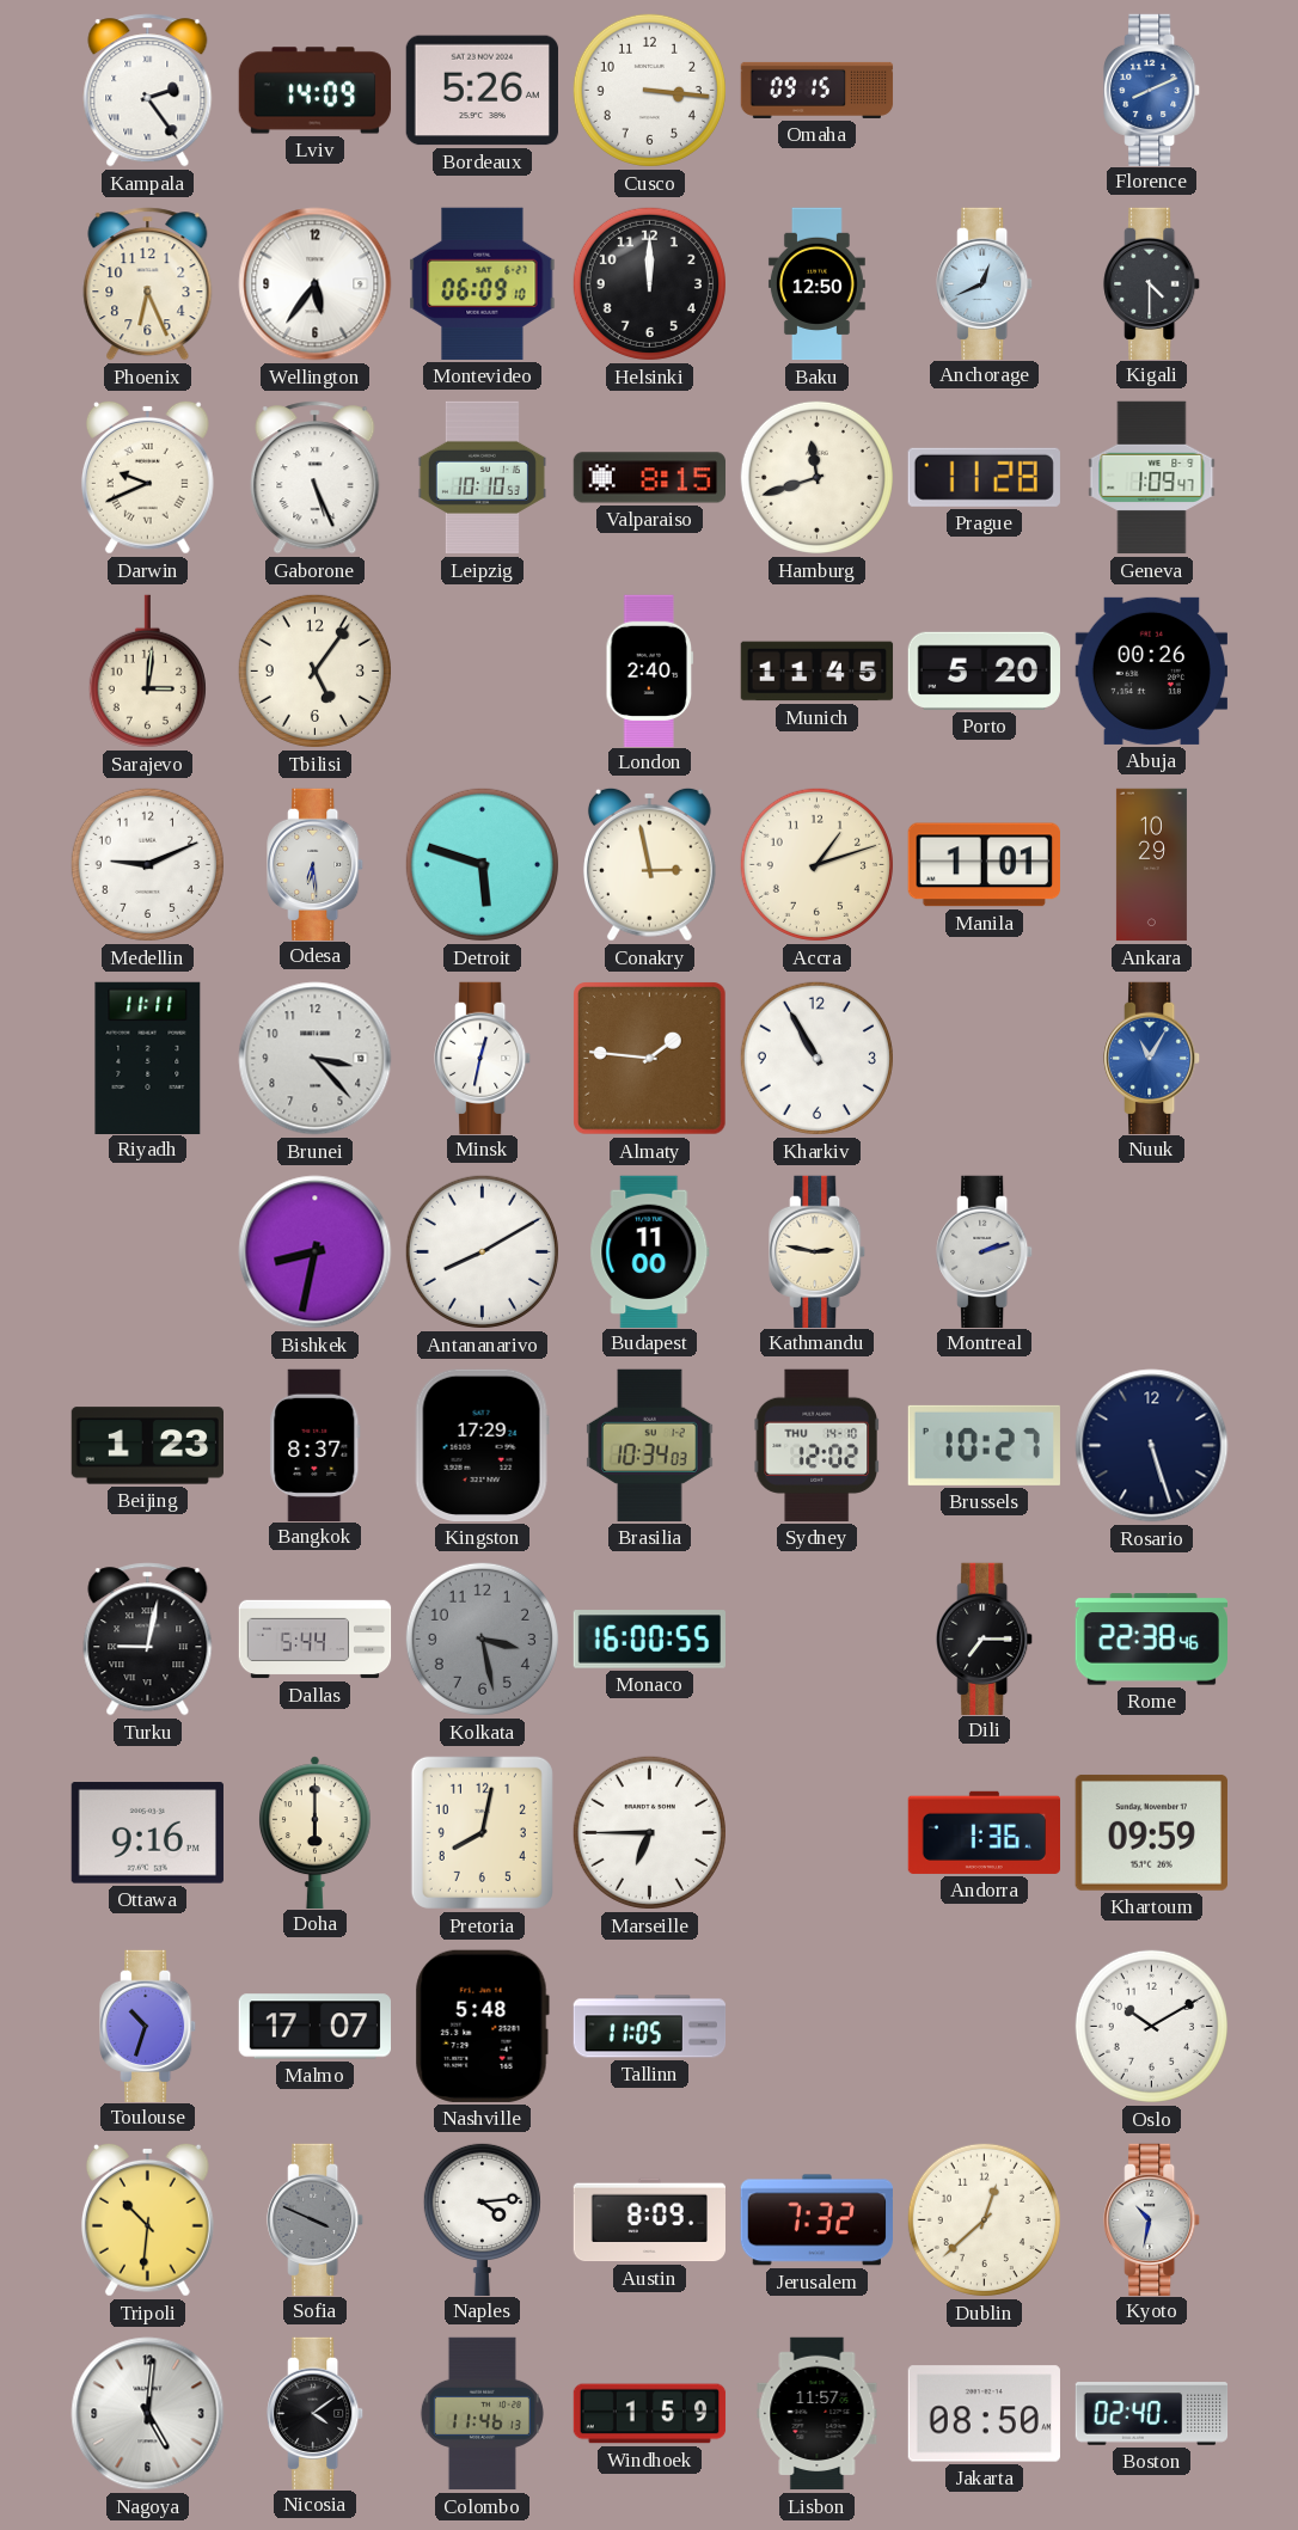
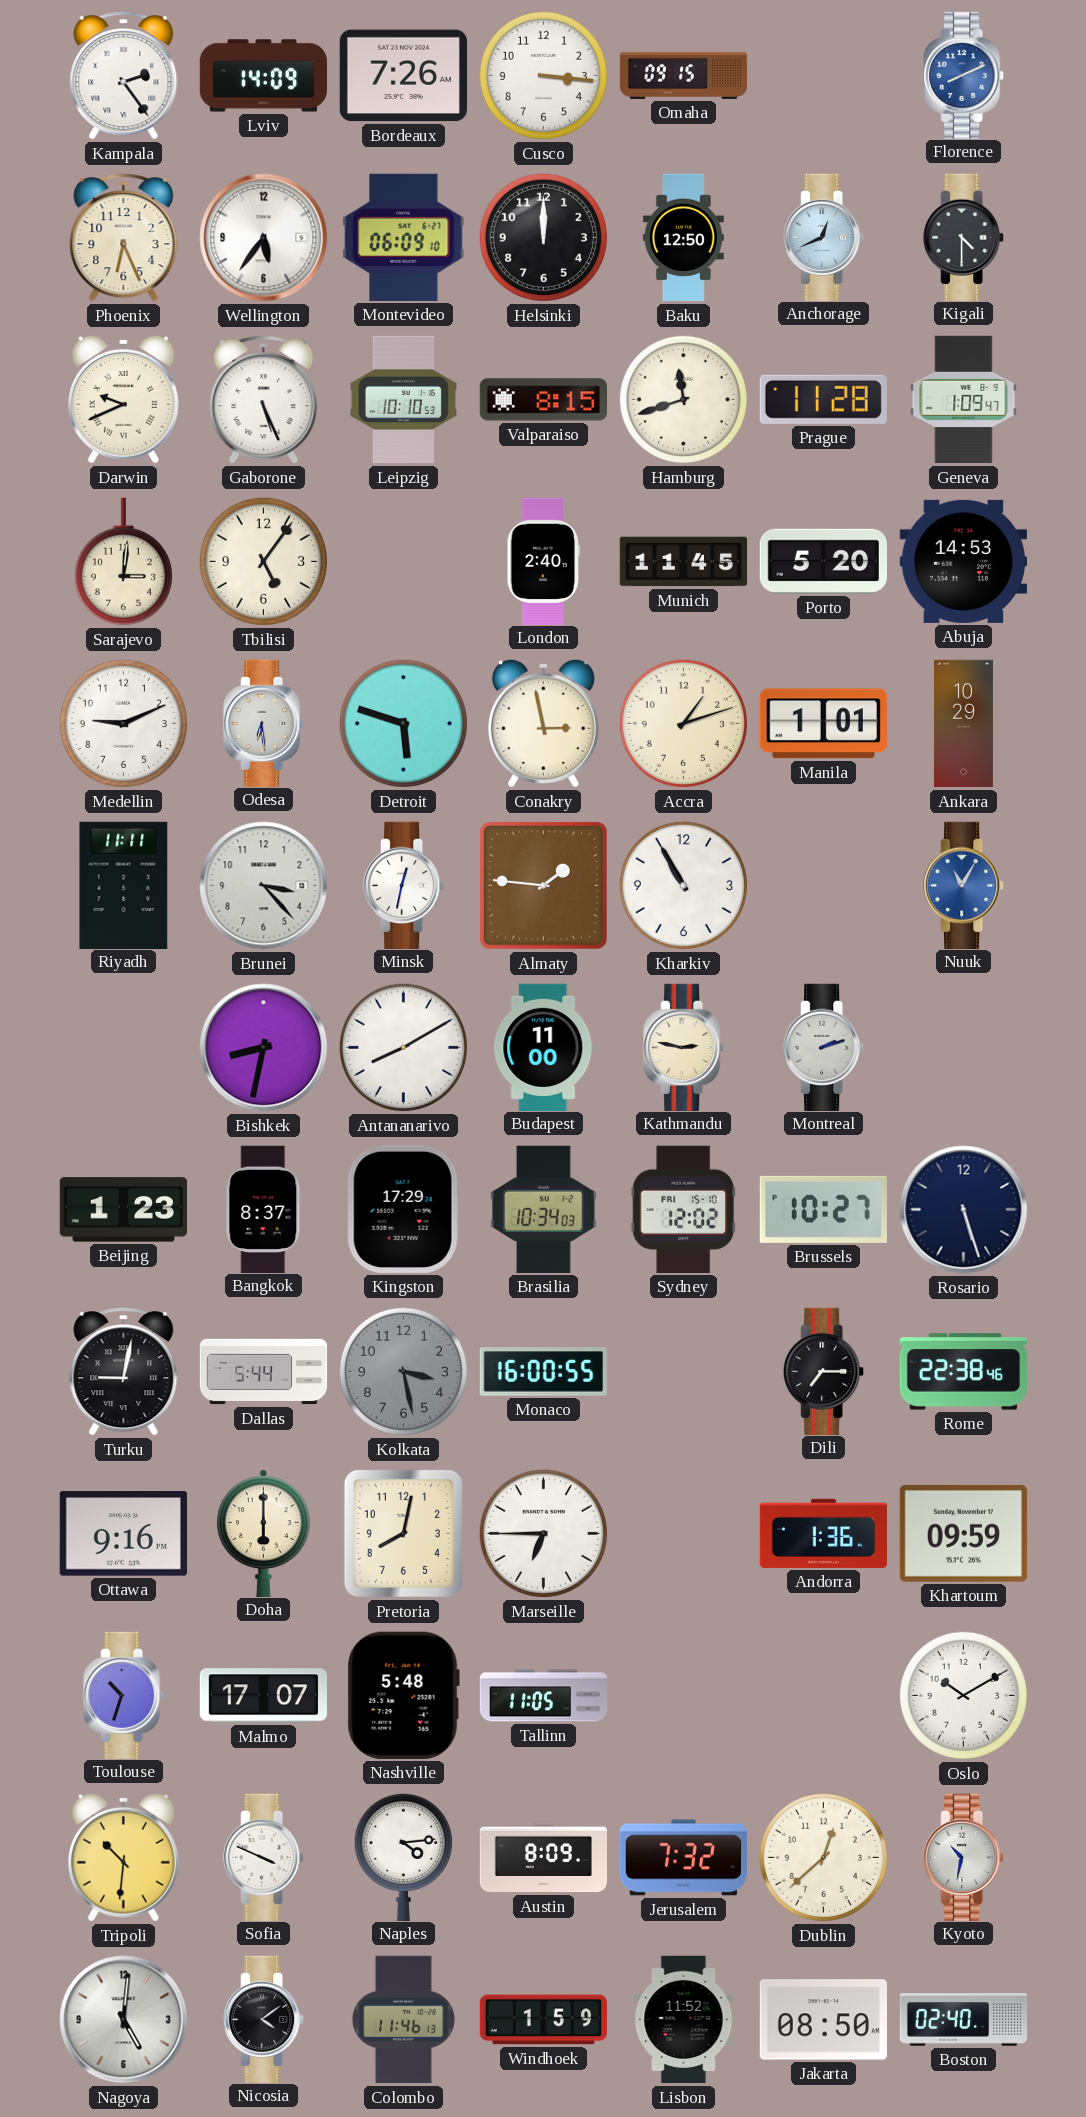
Bordeaux: 5:26 -> 7:26 (403, 76)
Abuja: 00:26 -> 14:53 (963, 561)
Sydney date: THU 14-10 -> FRI 15-10 (683, 1209)
Sofia dial: grey -> white (264, 1857)
Lisbon: 11:57 -> 11:52 (684, 2020)
